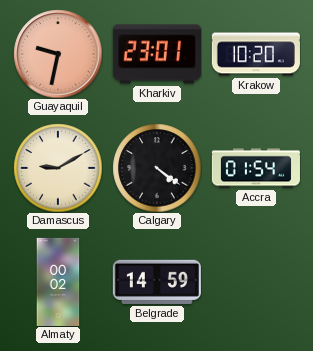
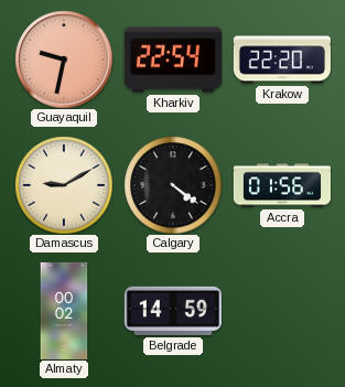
Kharkiv: 23:01 -> 22:54 (173, 60)
Krakow: 10:20 -> 22:20 (282, 60)
Accra: 01:54 -> 01:56 (282, 185)
